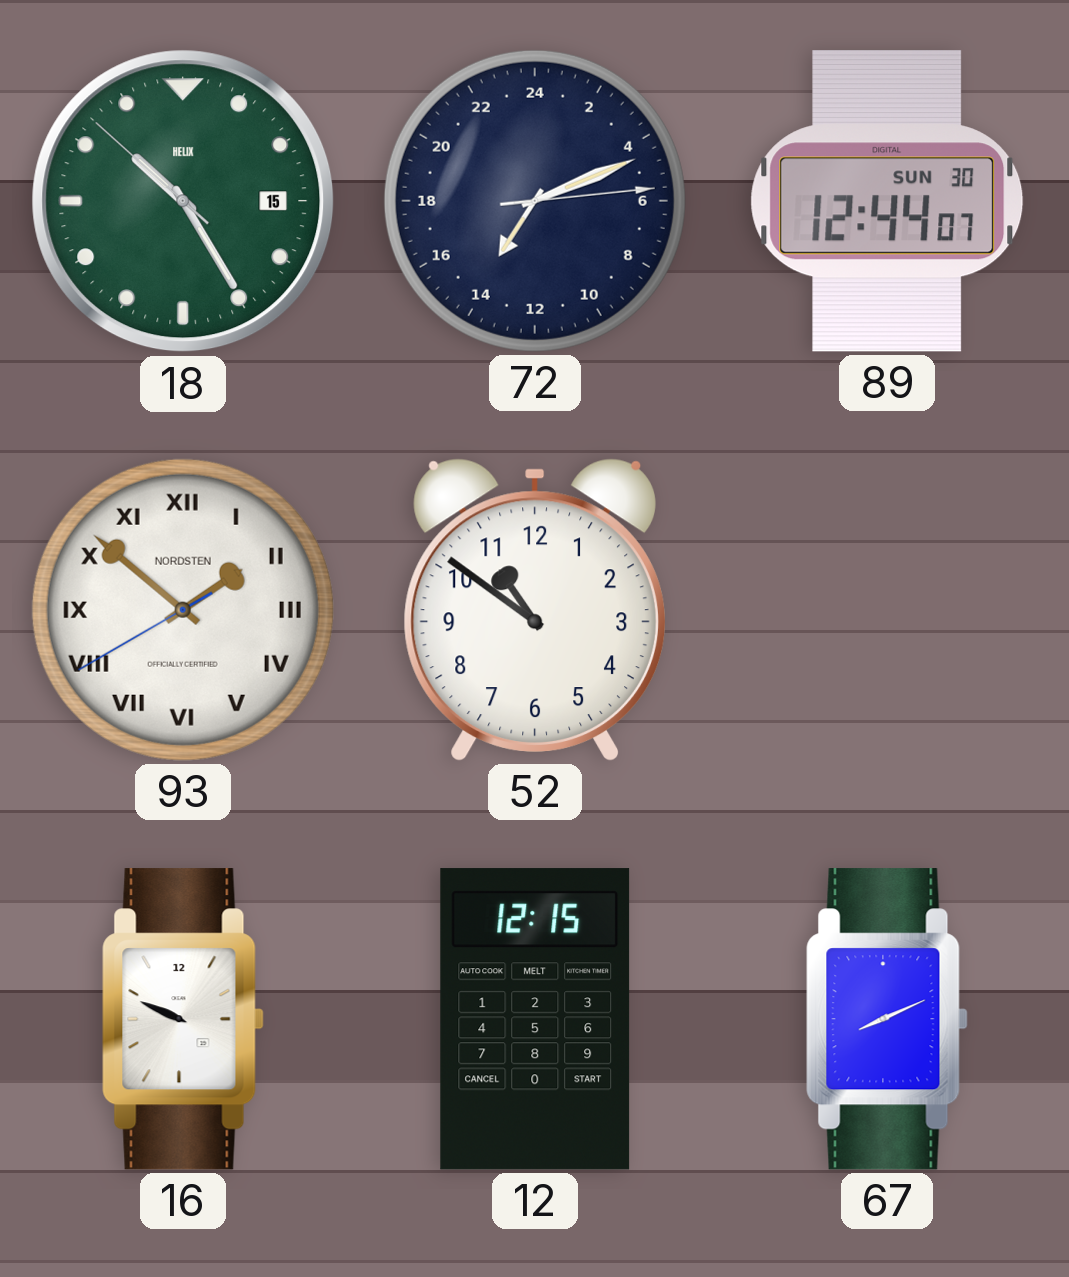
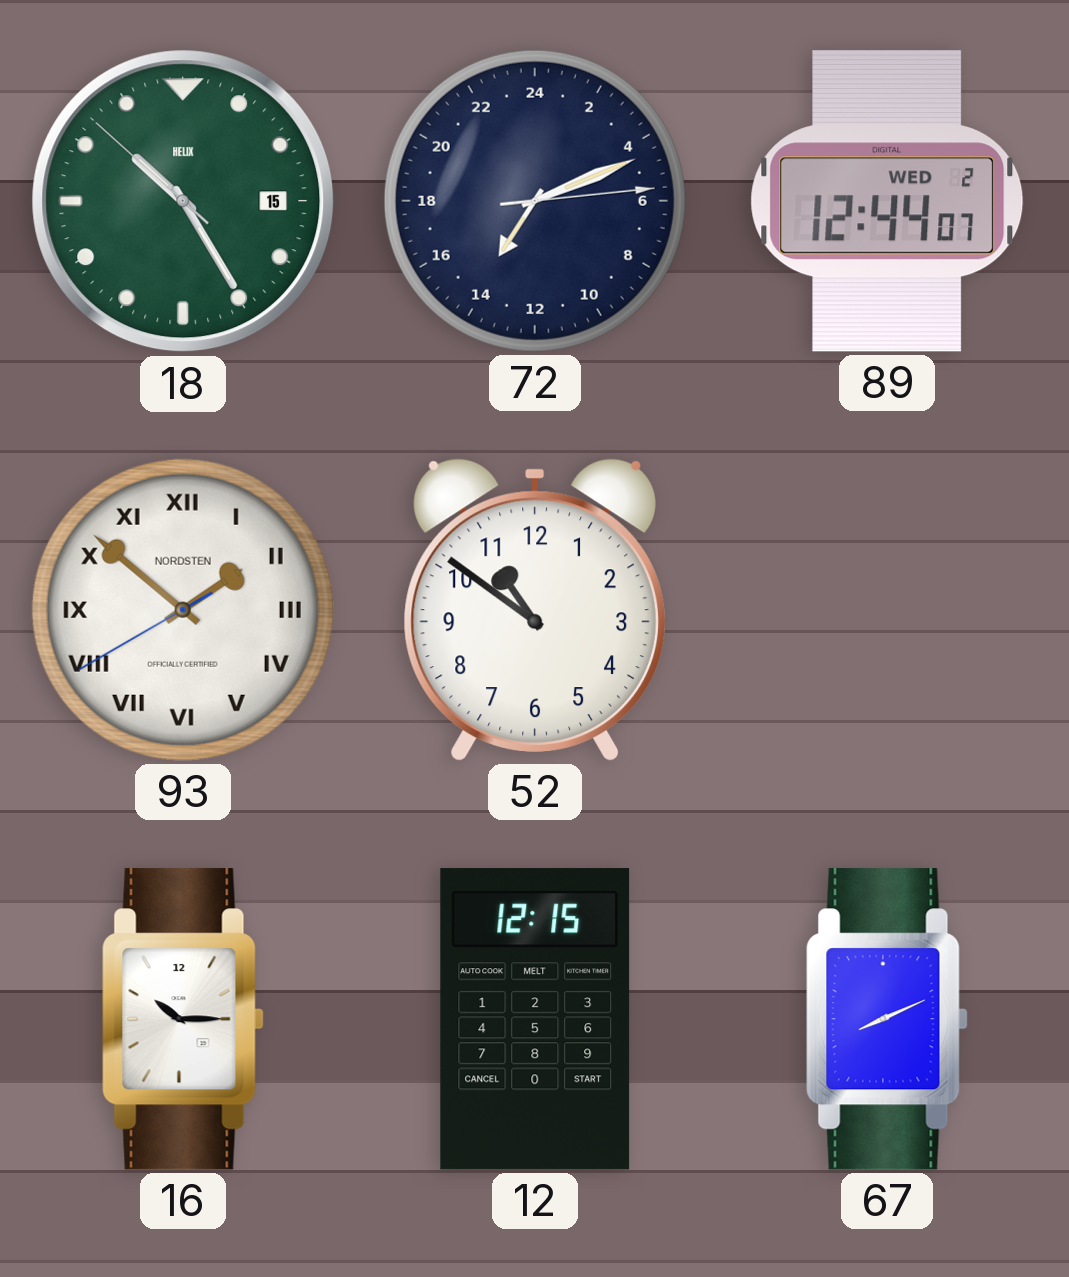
89 date: SUN 30 -> WED 2 (887, 201)
16: 9:49 -> 10:15 (183, 1019)
